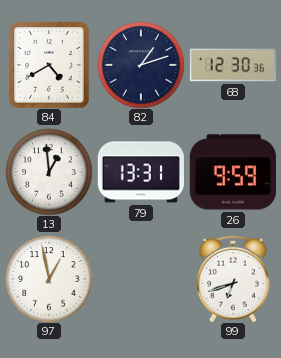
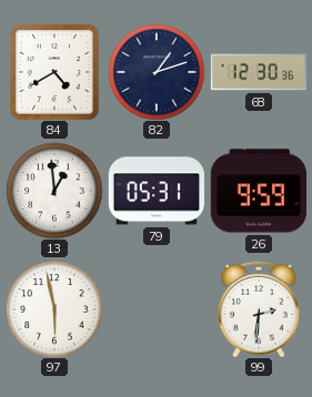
79: 13:31 -> 05:31 (157, 191)
97: 12:58 -> 5:58 (54, 309)
99: 6:42 -> 2:31 (259, 309)
